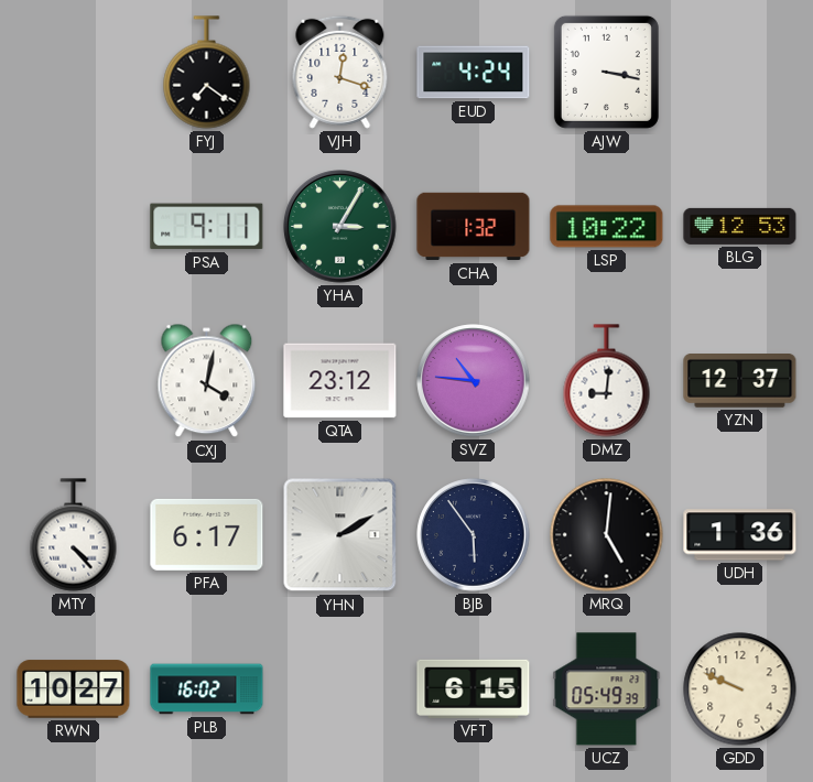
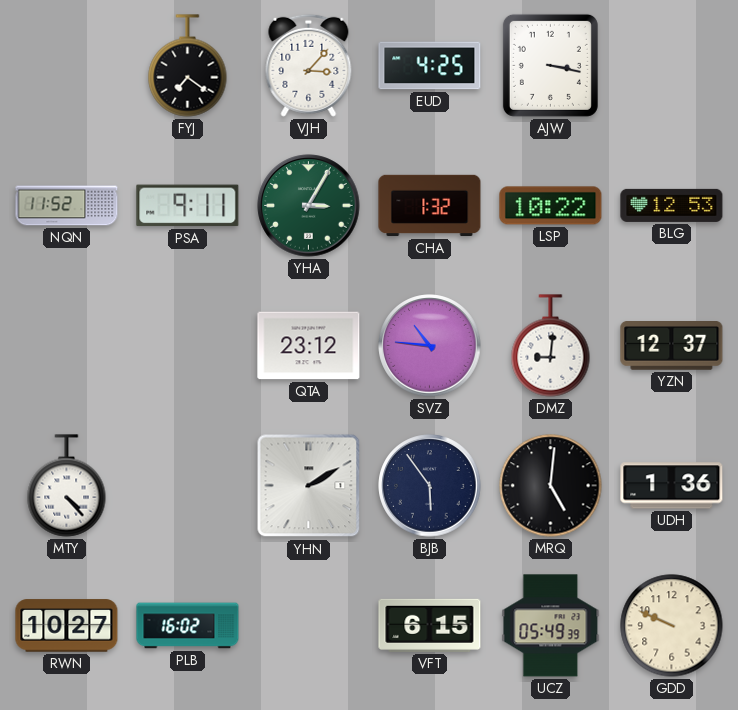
VJH: 12:18 -> 3:07 (309, 65)
EUD: 4:24 -> 4:25 (430, 66)
NQN: none -> 11:52 (67, 206)
CXJ: 4:02 -> none (207, 381)
PFA: 6:17 -> none (207, 534)
